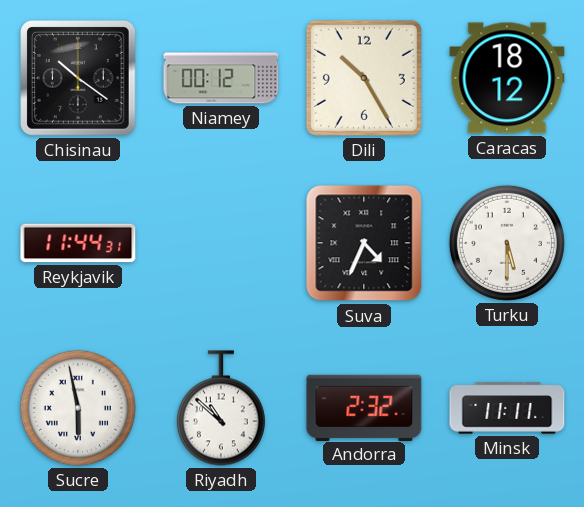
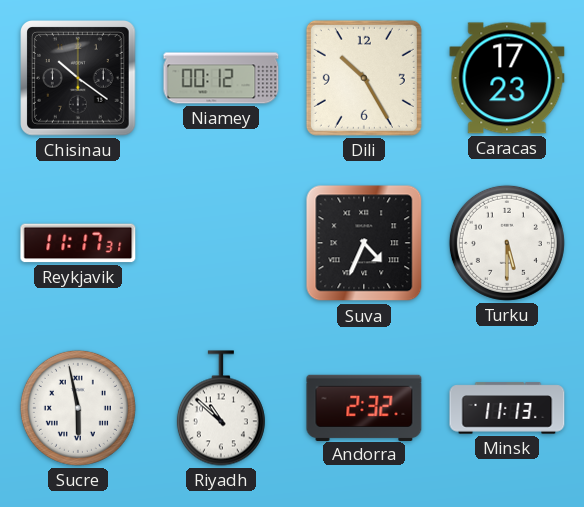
Caracas: 18:12 -> 17:23 (507, 78)
Reykjavik: 11:44 -> 11:17 (78, 243)
Minsk: 11:11 -> 11:13 (507, 408)
